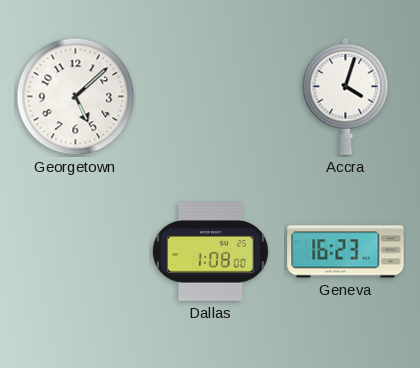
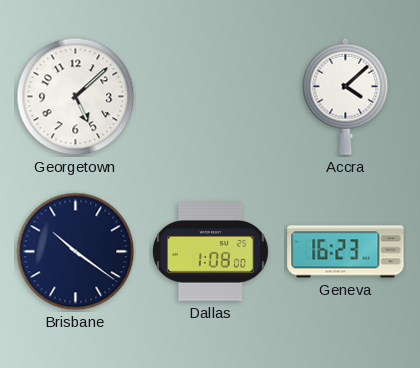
Accra: 4:03 -> 4:08 (346, 96)
Brisbane: none -> 10:21 (76, 252)
